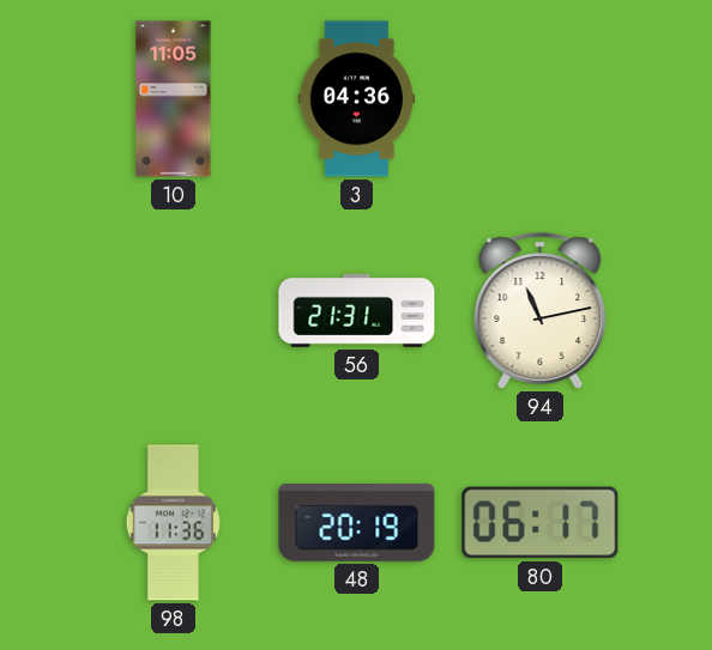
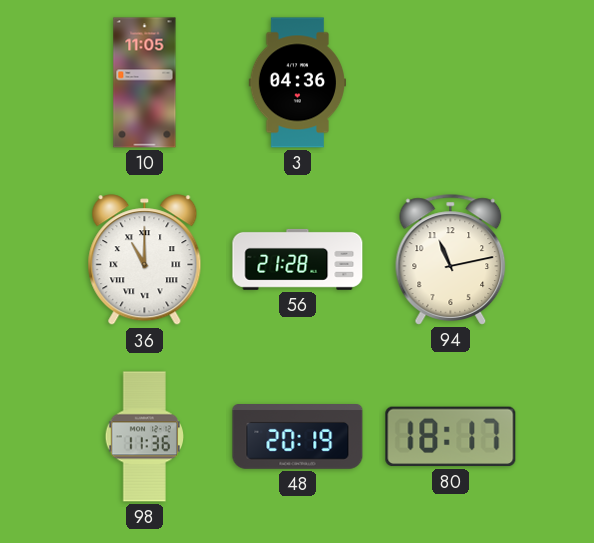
36: none -> 11:00 (145, 260)
56: 21:31 -> 21:28 (298, 259)
80: 06:17 -> 18:17 (451, 437)
